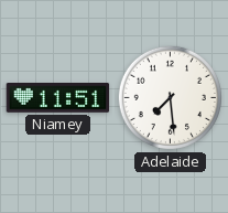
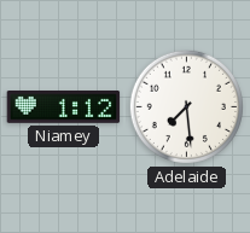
Niamey: 11:51 -> 1:12 (64, 107)
